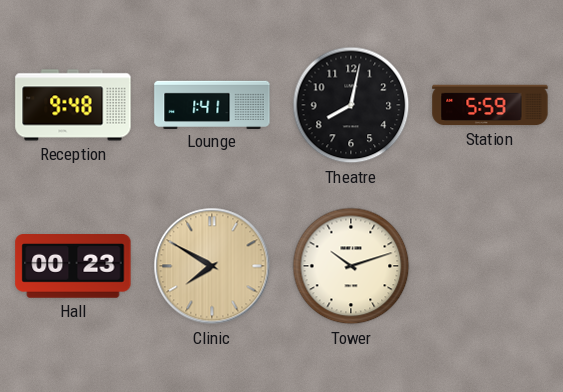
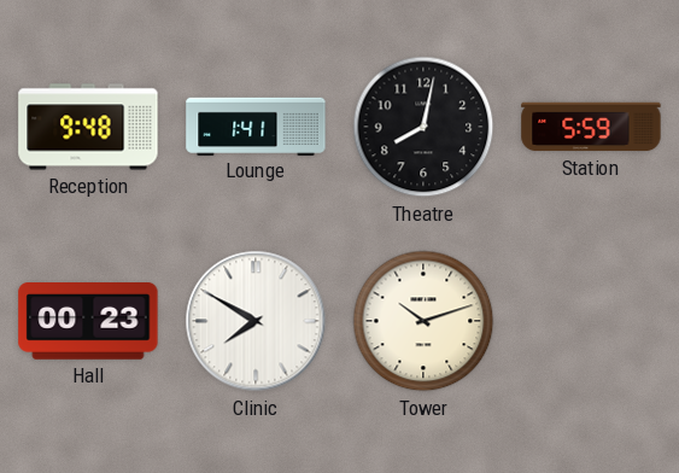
Clinic dial: champagne -> white (256, 321)
